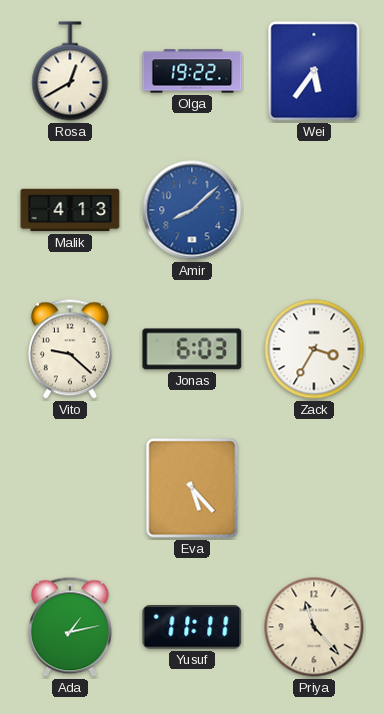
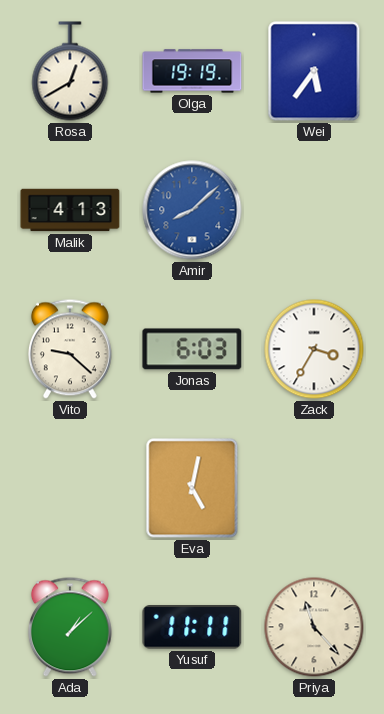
Olga: 19:22 -> 19:19 (192, 71)
Eva: 5:23 -> 5:02 (192, 488)
Ada: 1:13 -> 1:08 (70, 627)
